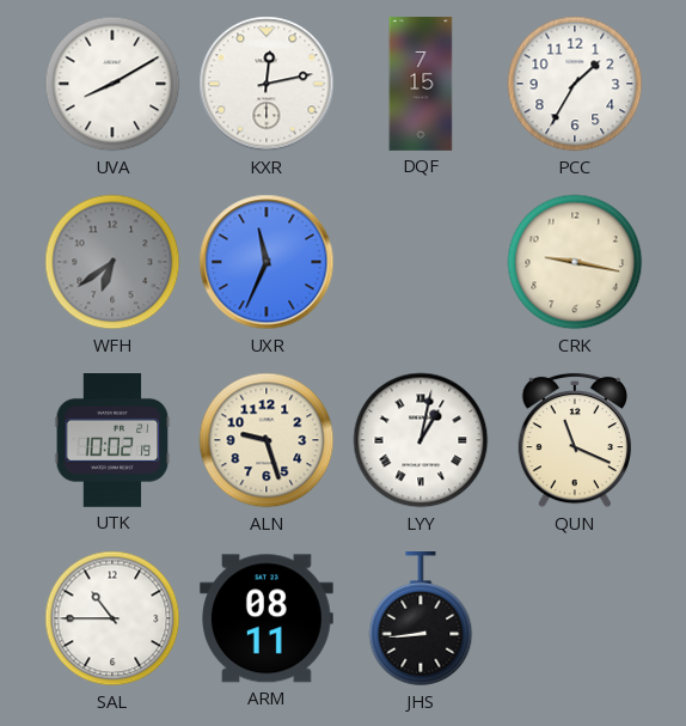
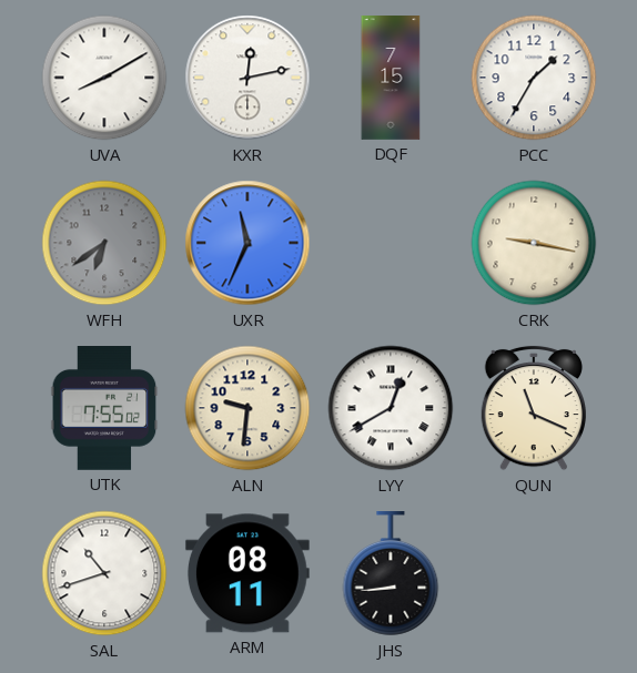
UTK: 10:02 -> 7:55 (104, 409)
ALN: 9:27 -> 9:31 (247, 408)
LYY: 1:02 -> 12:40 (391, 408)
SAL: 10:45 -> 10:42 (104, 573)
